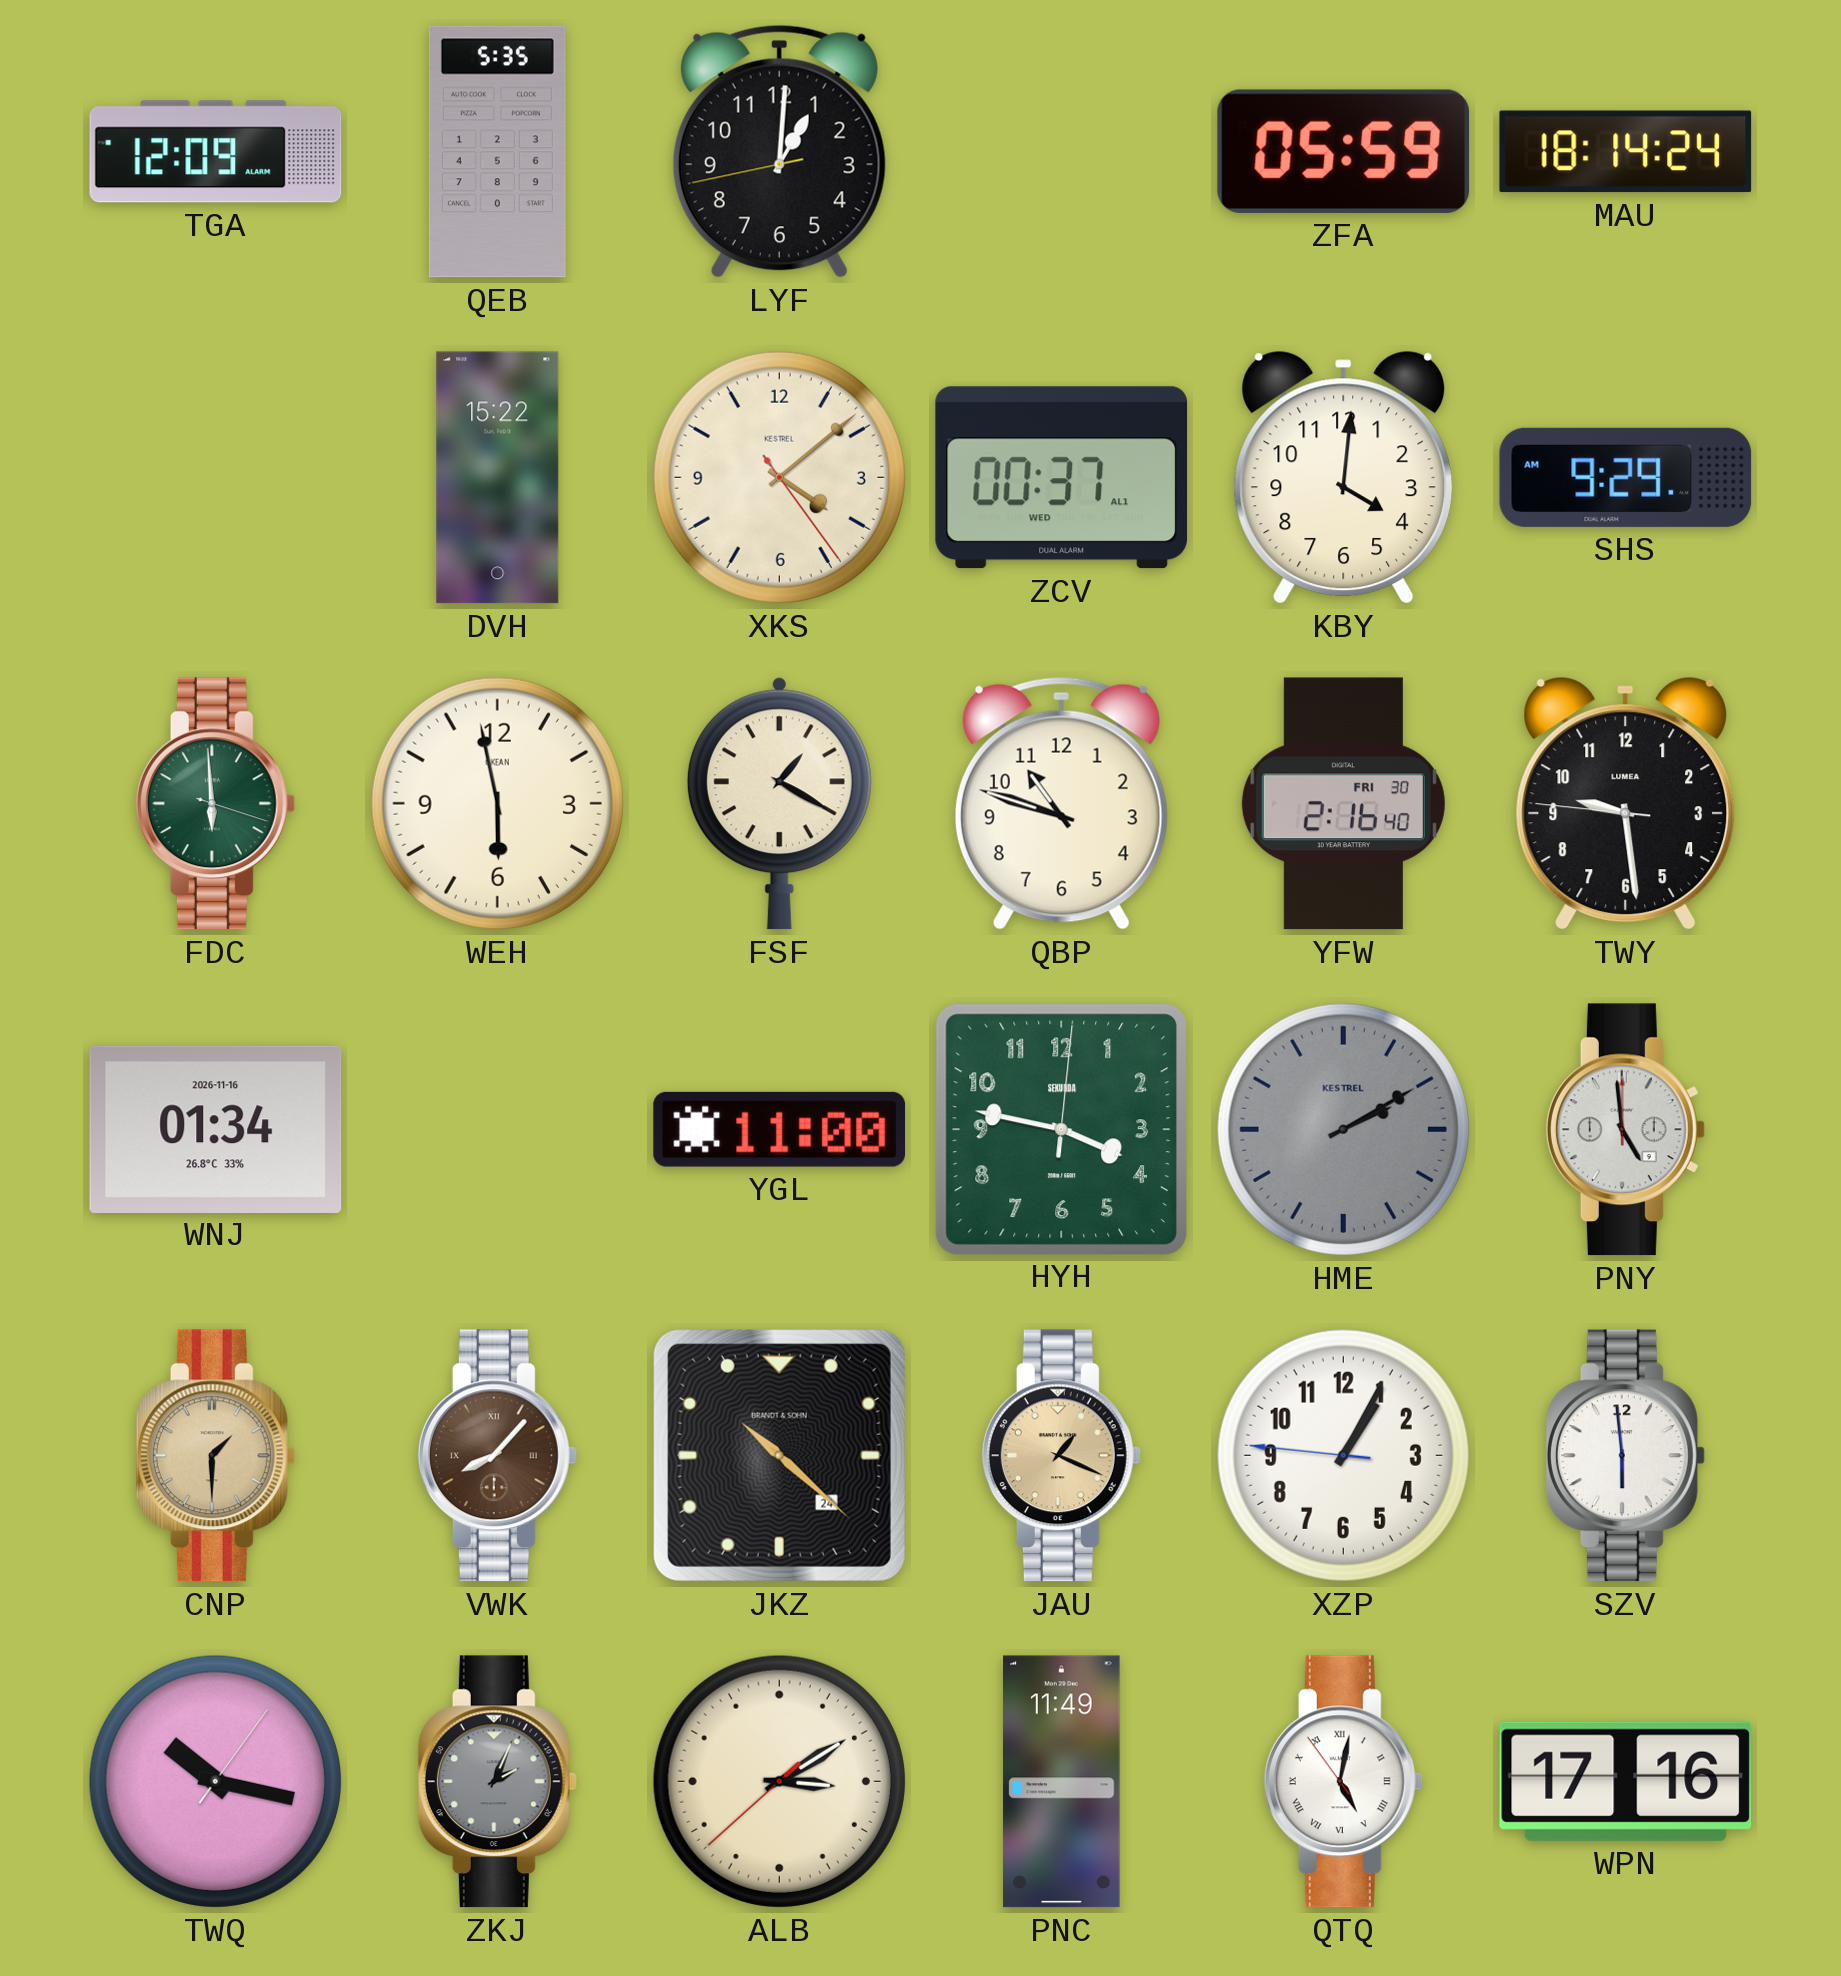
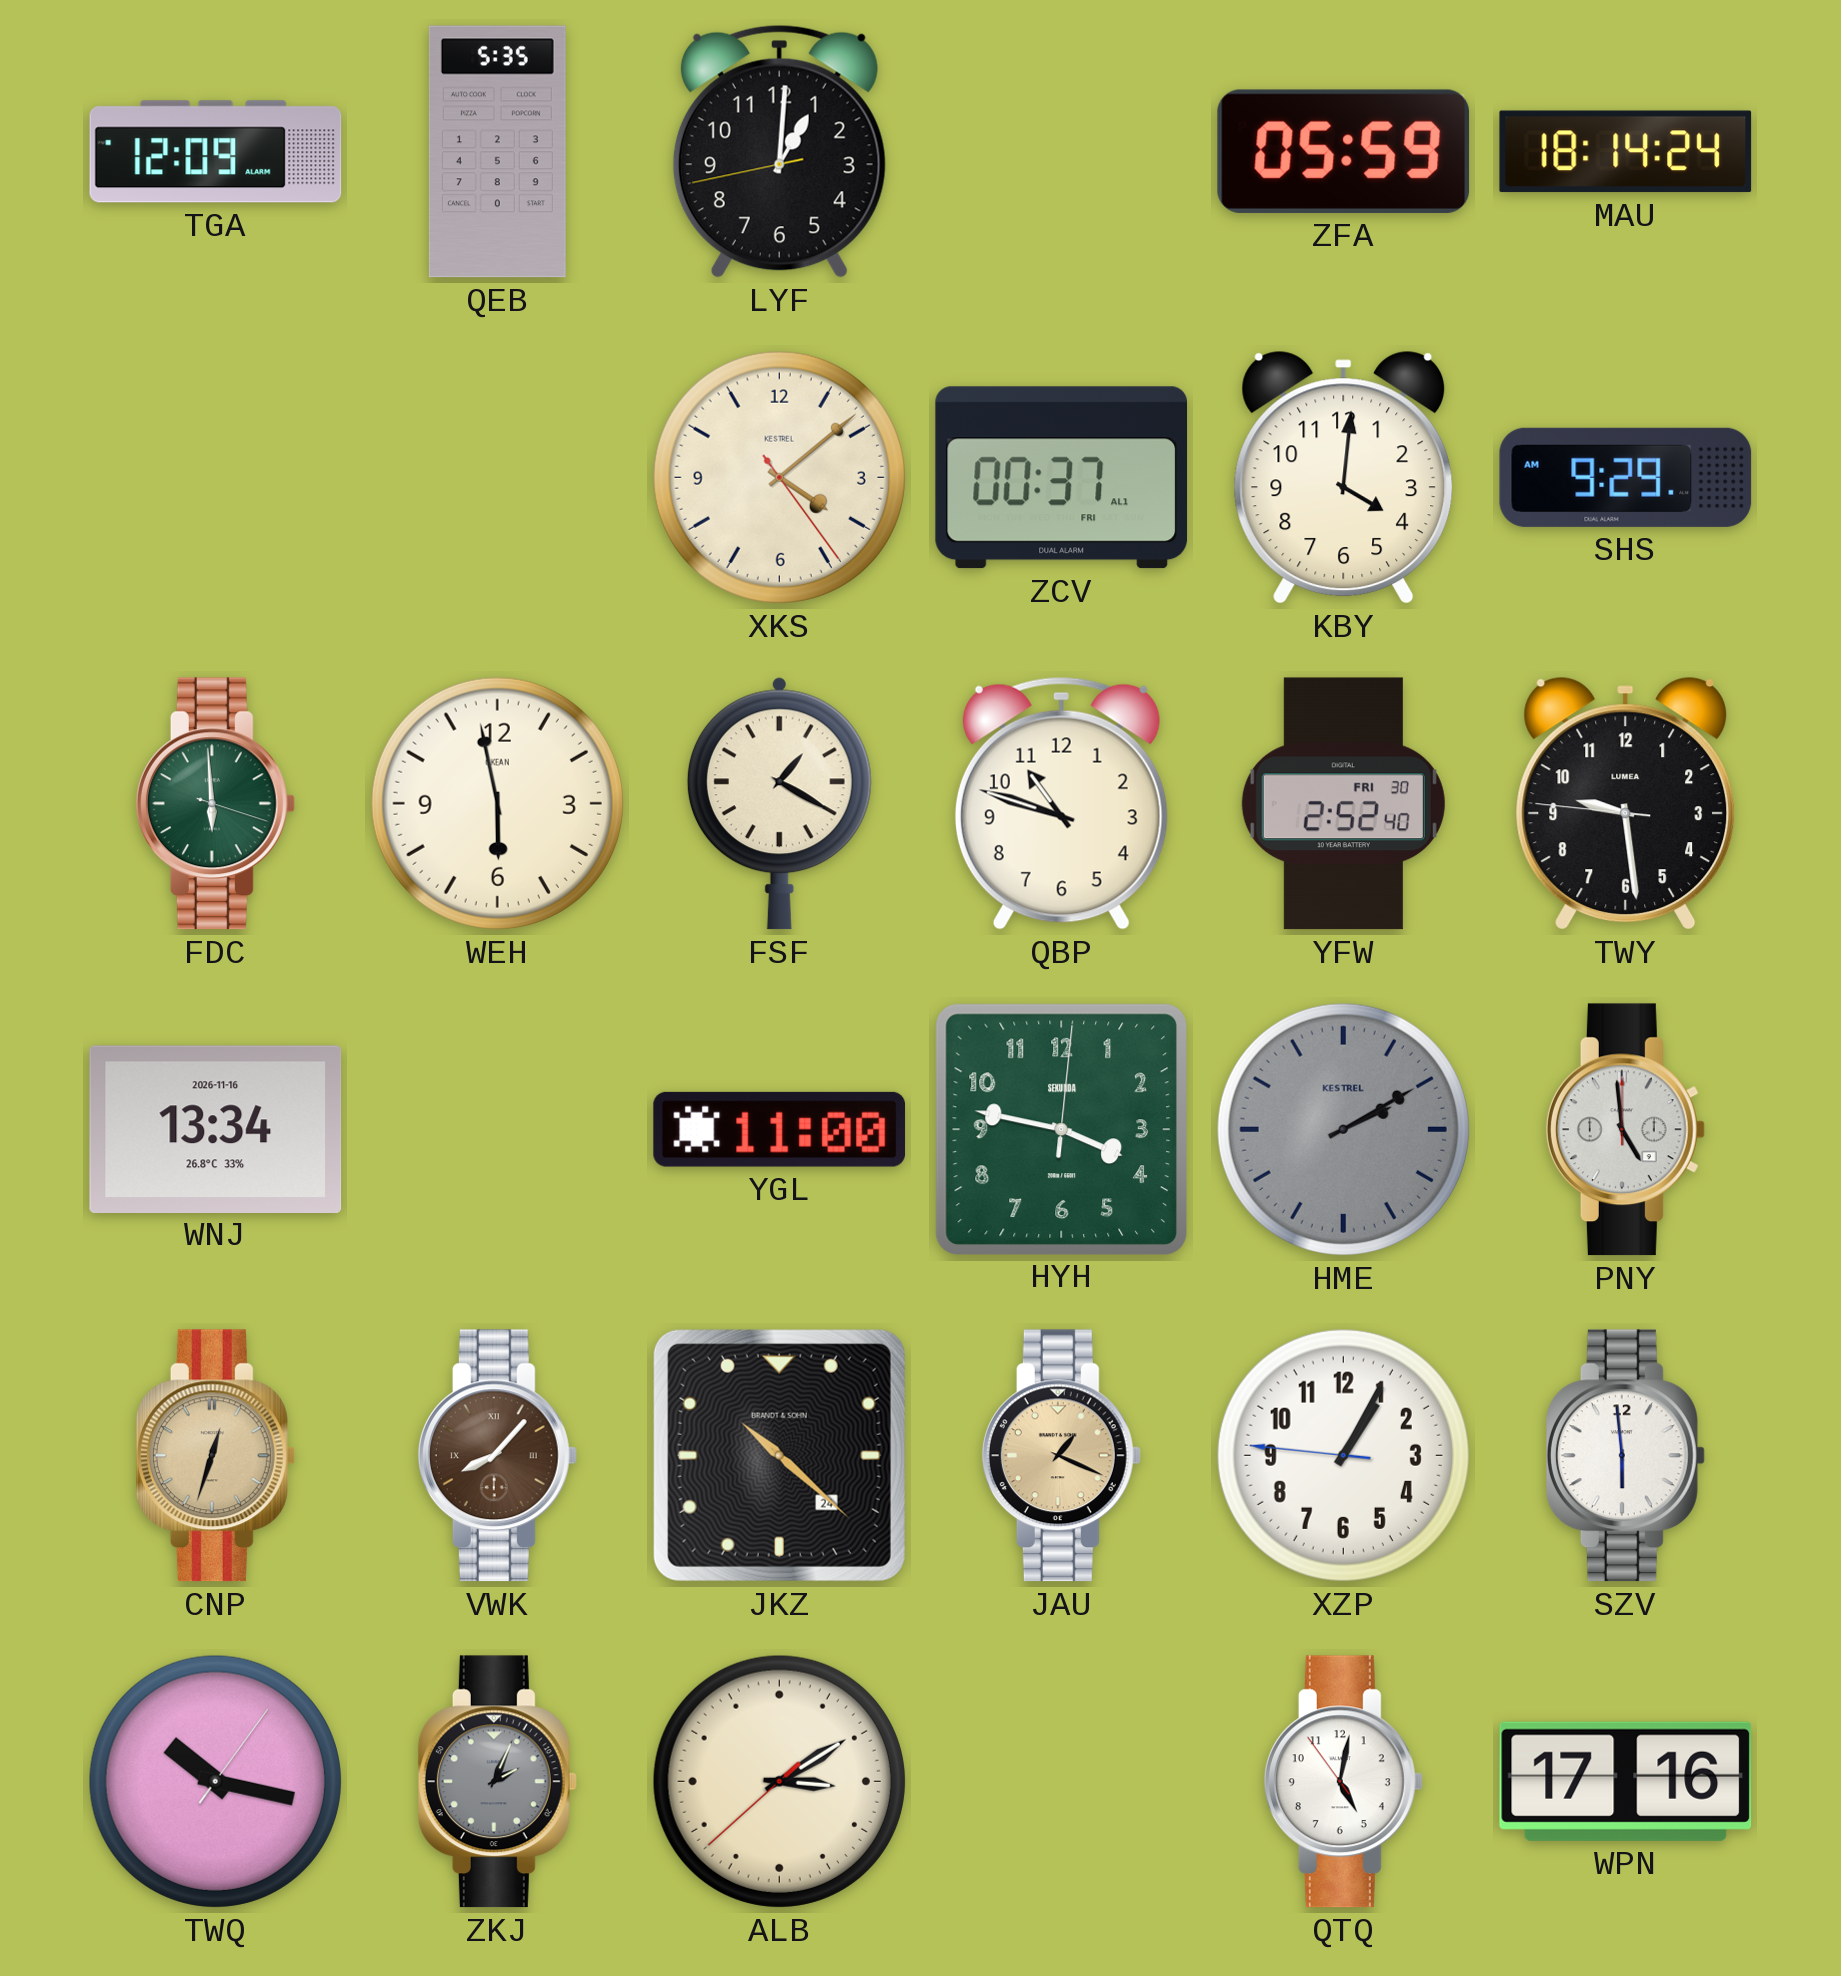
DVH: 15:22 -> none (498, 478)
ZCV date: WED -> FRI (1062, 478)
YFW: 2:16 -> 2:52 (1343, 804)
WNJ: 01:34 -> 13:34 (216, 1129)
CNP: 1:30 -> 12:33 (215, 1456)
PNC: 11:49 -> none (1062, 1782)
QTQ numerals: Roman -> Arabic (1343, 1782)
